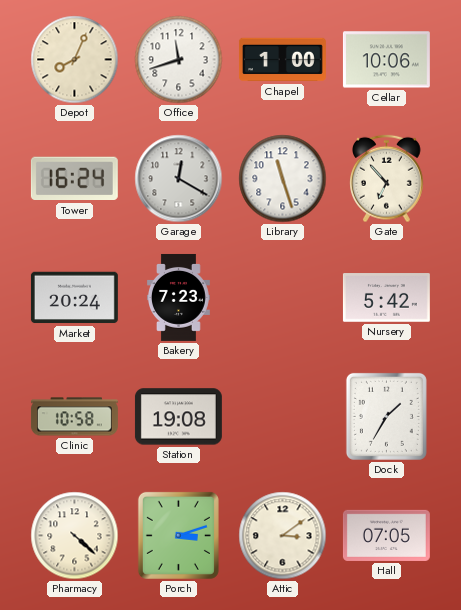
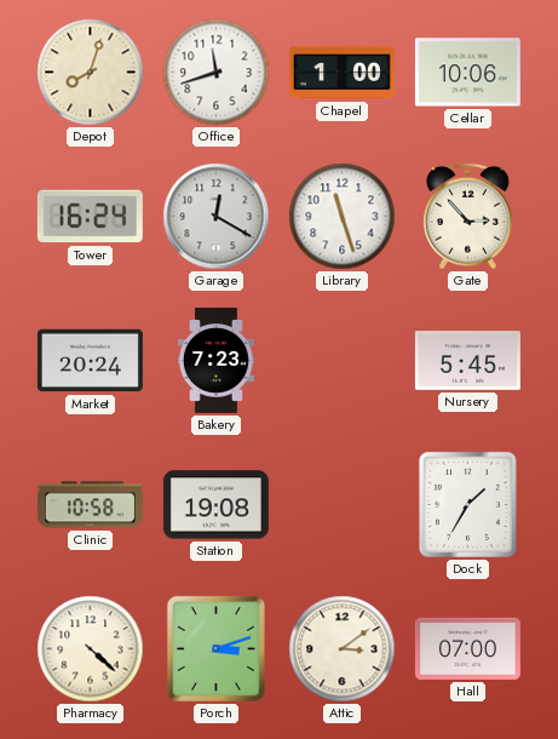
Depot: 8:04 -> 8:03 (91, 73)
Gate: 6:53 -> 2:53 (468, 217)
Nursery: 5:42 -> 5:45 (467, 361)
Hall: 07:05 -> 07:00 (467, 648)
